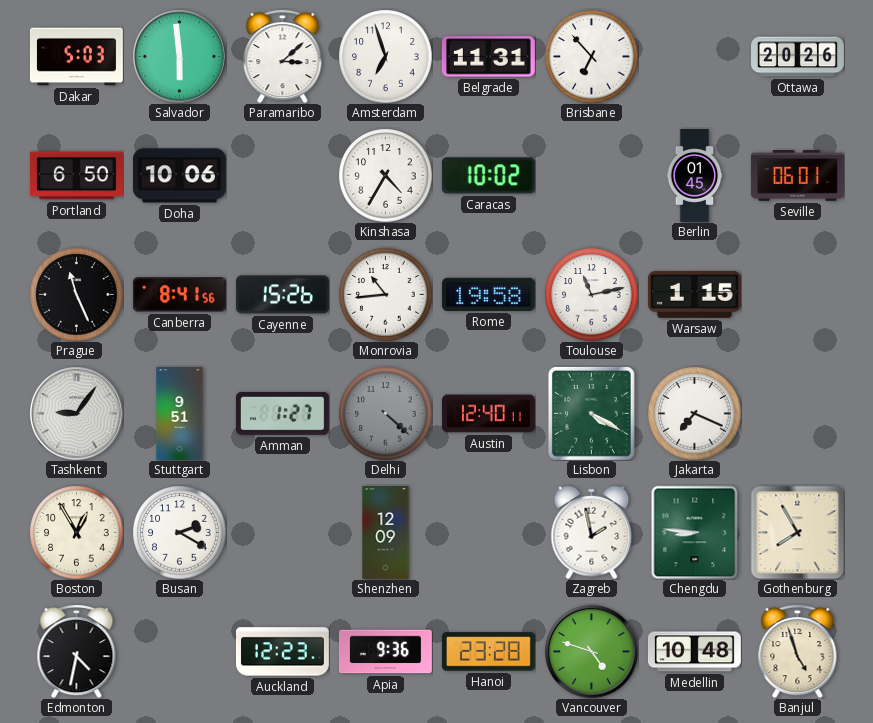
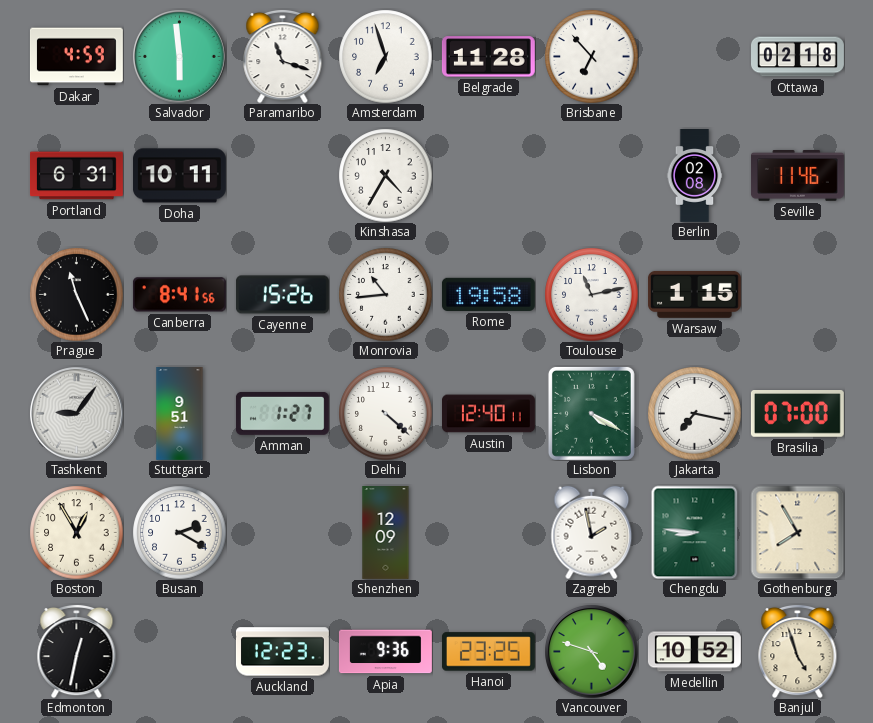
Dakar: 5:03 -> 4:59 (76, 57)
Paramaribo: 3:08 -> 11:18 (283, 56)
Belgrade: 11:31 -> 11:28 (488, 57)
Ottawa: 20:26 -> 02:18 (798, 57)
Portland: 6:50 -> 6:31 (76, 176)
Doha: 10:06 -> 10:11 (179, 176)
Caracas: 10:02 -> none (488, 176)
Berlin: 01:45 -> 02:08 (695, 176)
Seville: 06:01 -> 11:46 (797, 176)
Delhi dial: grey -> white (385, 413)
Jakarta: 7:19 -> 7:17 (694, 413)
Brasilia: none -> 07:00 (797, 414)
Edmonton: 4:32 -> 12:32 (77, 651)
Hanoi: 23:28 -> 23:25 (488, 652)
Medellin: 10:48 -> 10:52 (694, 652)
